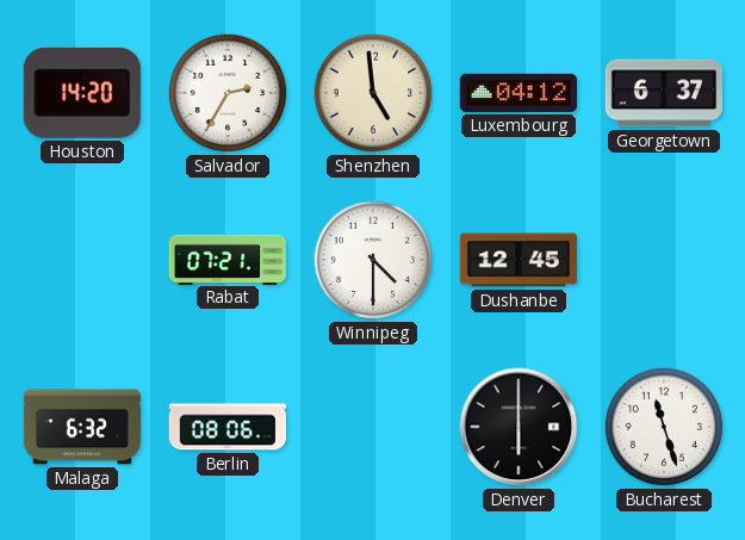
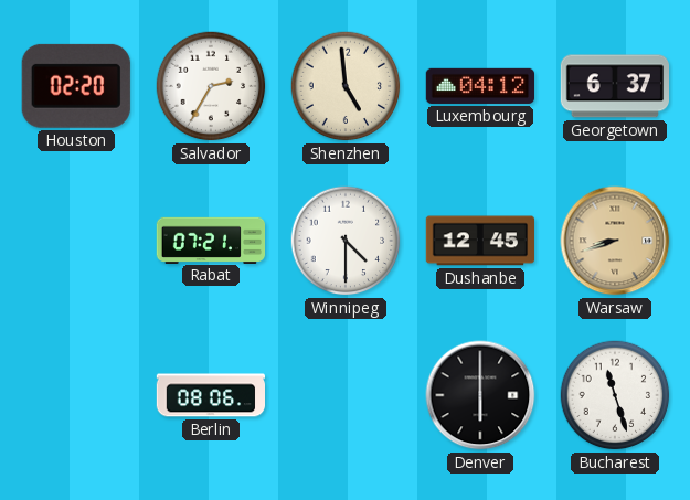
Houston: 14:20 -> 02:20 (76, 86)
Warsaw: none -> 8:42 (615, 241)
Malaga: 6:32 -> none (82, 427)
